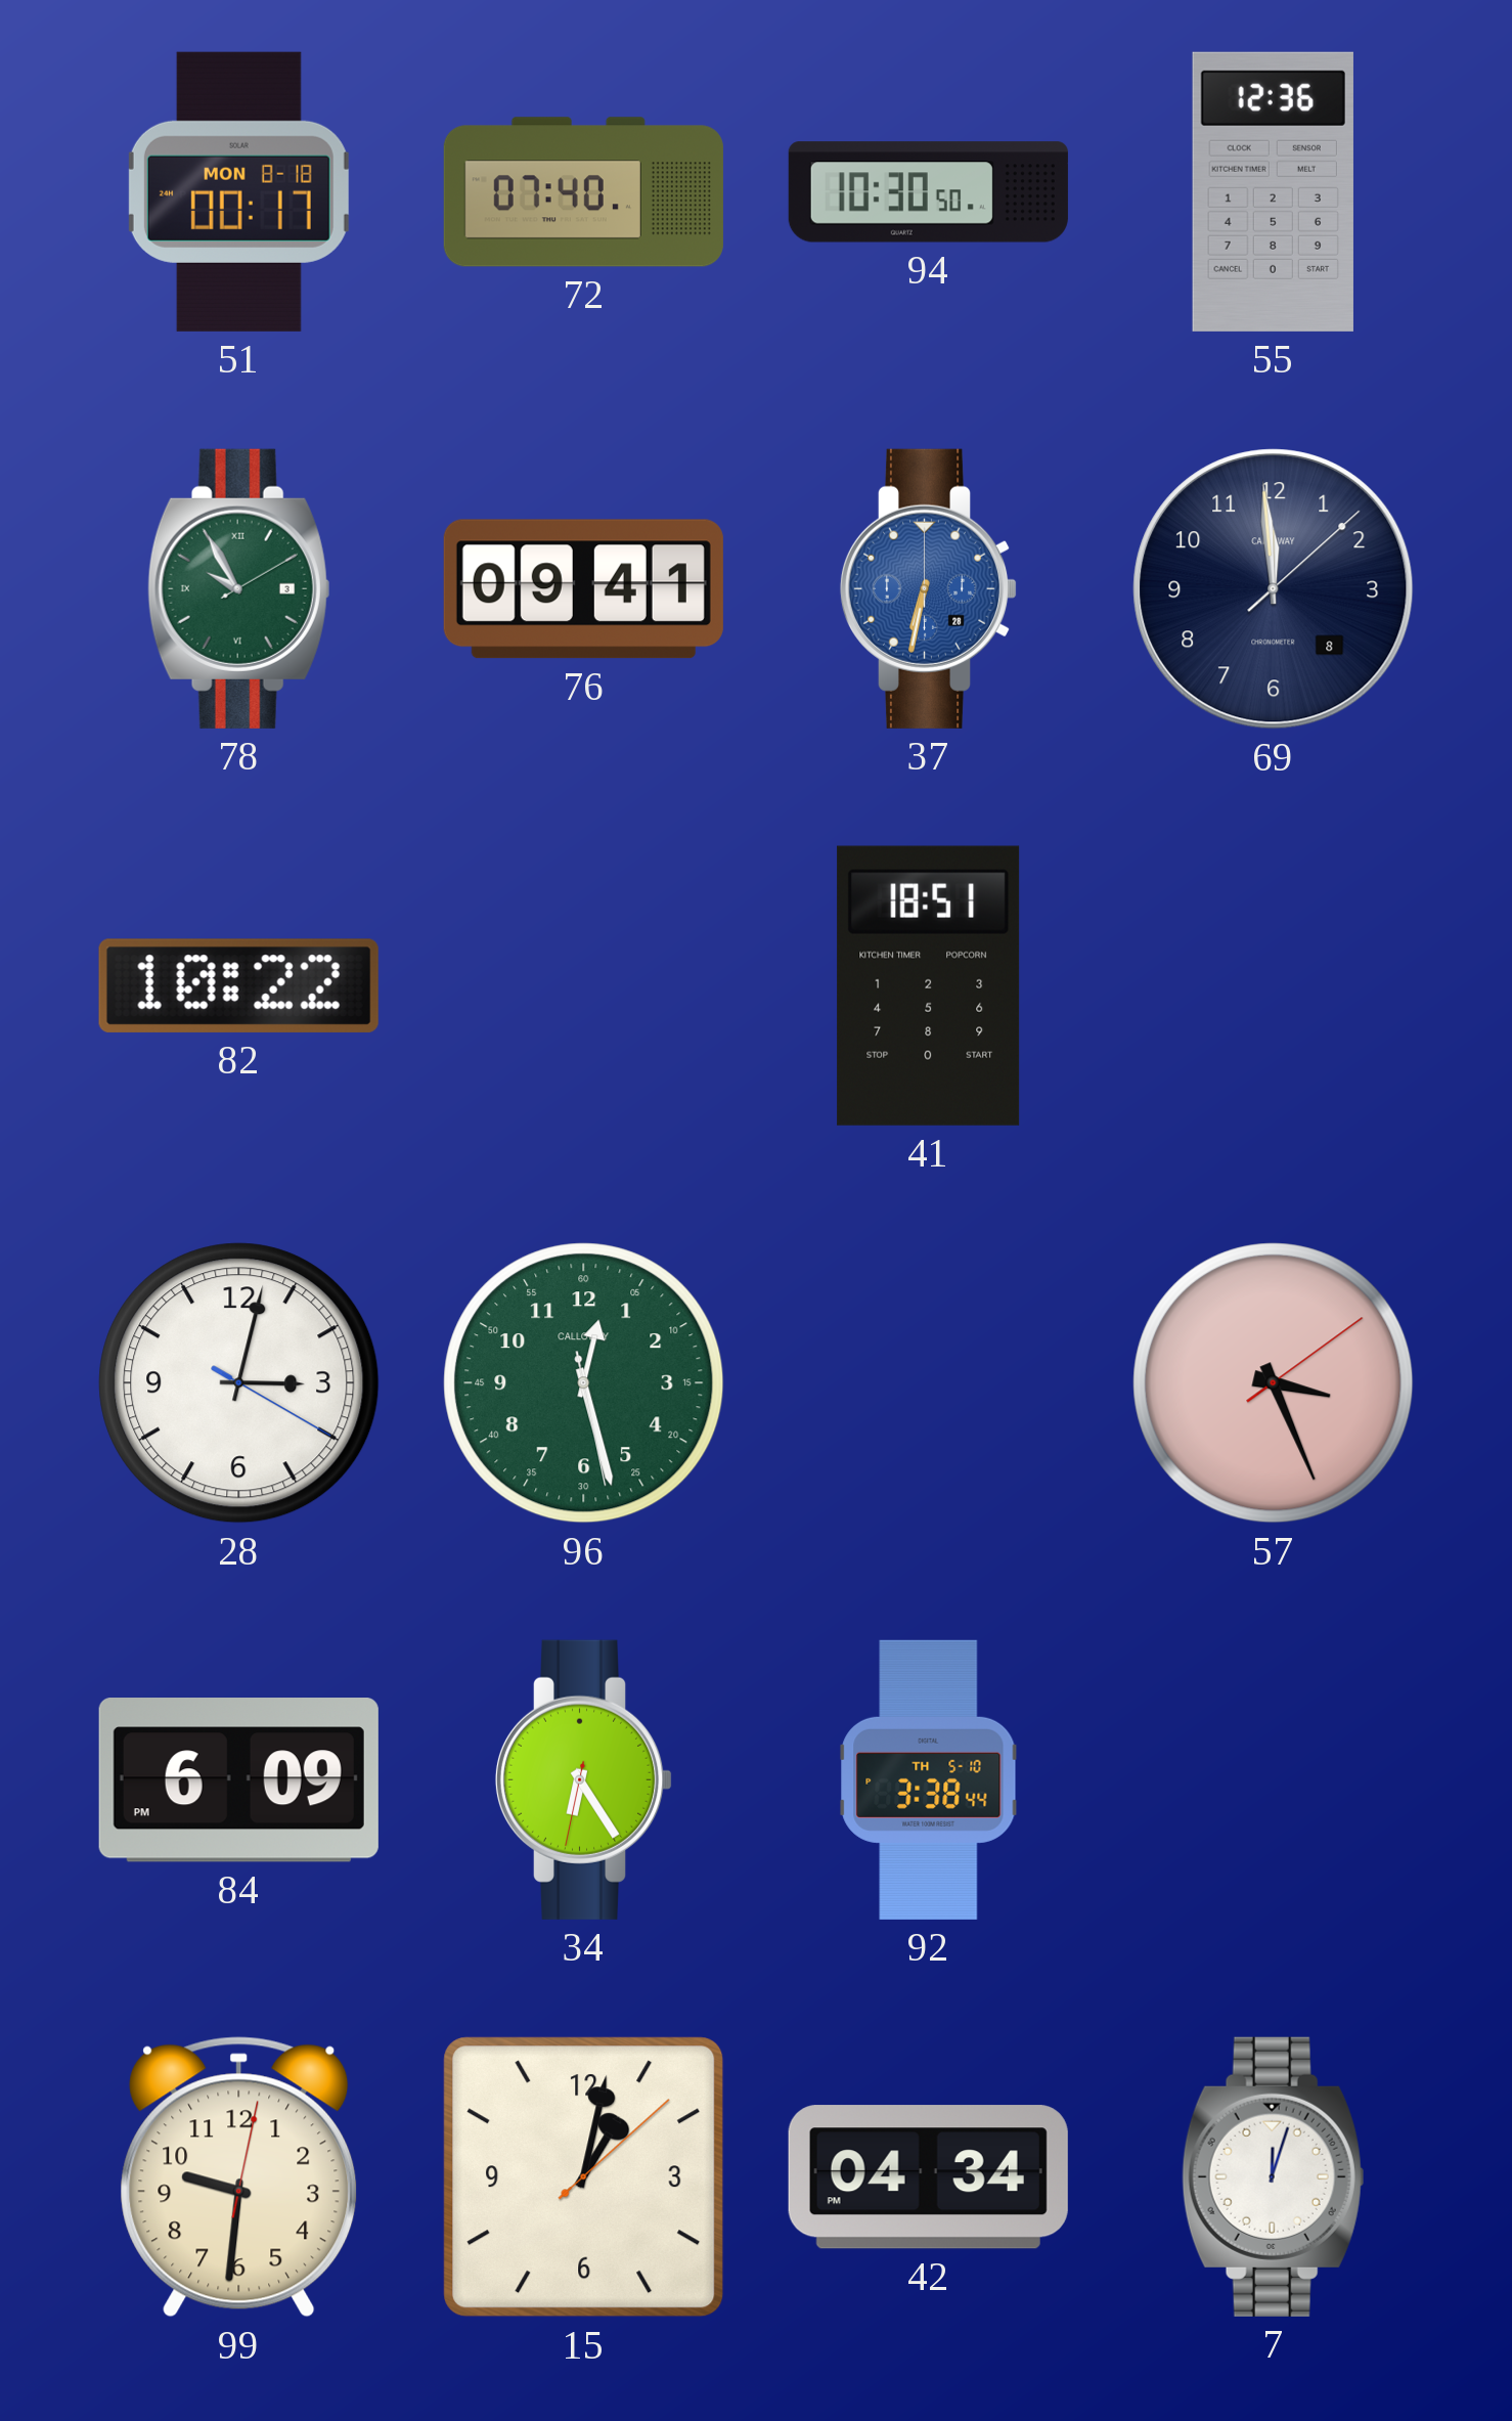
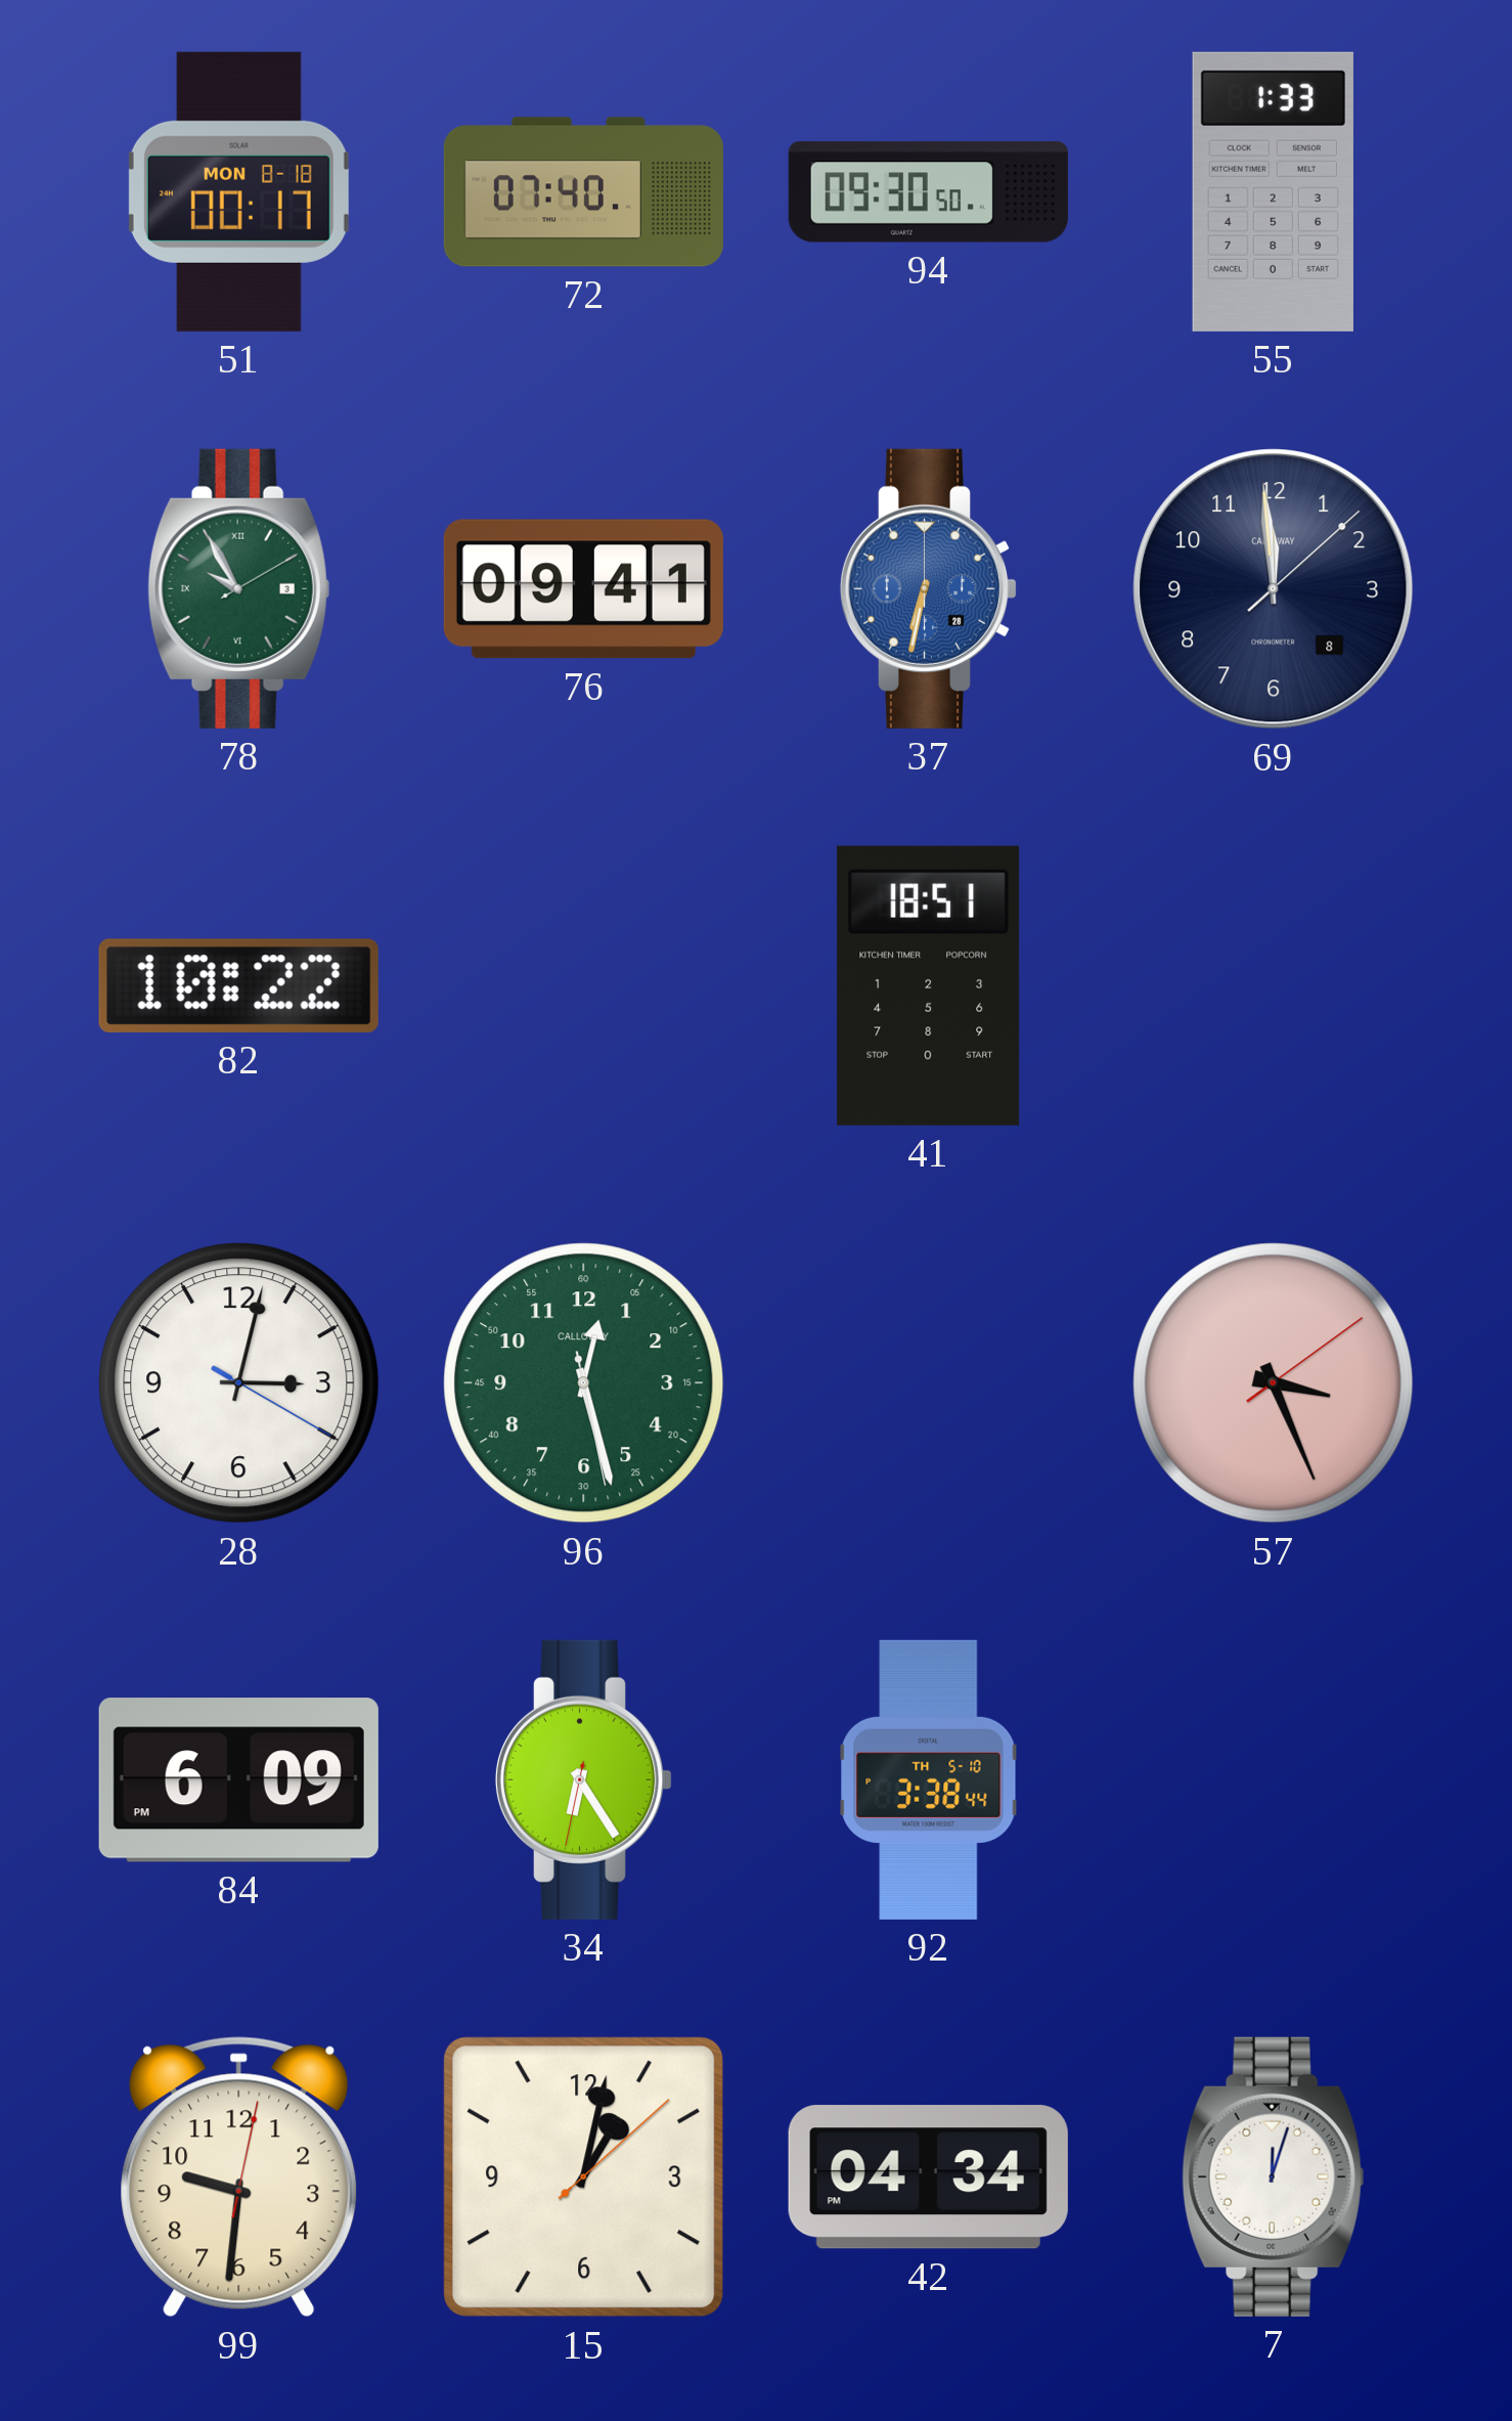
94: 10:30 -> 09:30 (928, 192)
55: 12:36 -> 1:33 (1273, 191)
